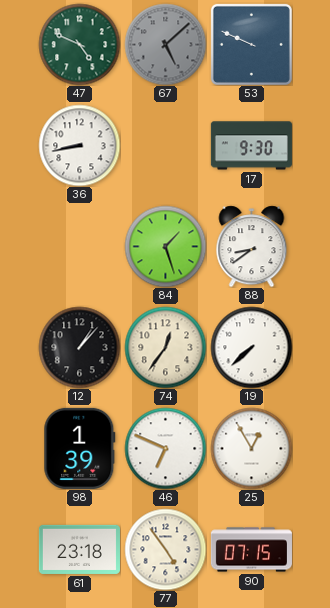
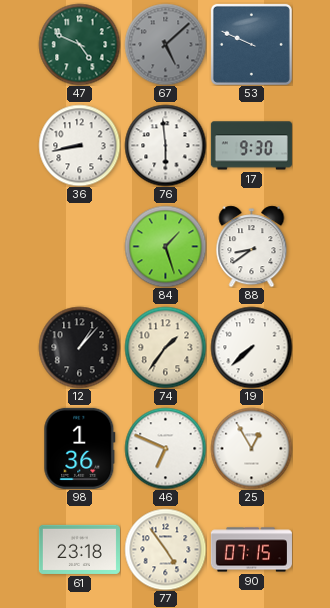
76: none -> 5:59 (165, 145)
74: 12:36 -> 1:36 (165, 347)
98: 1:39 -> 1:36 (80, 448)
